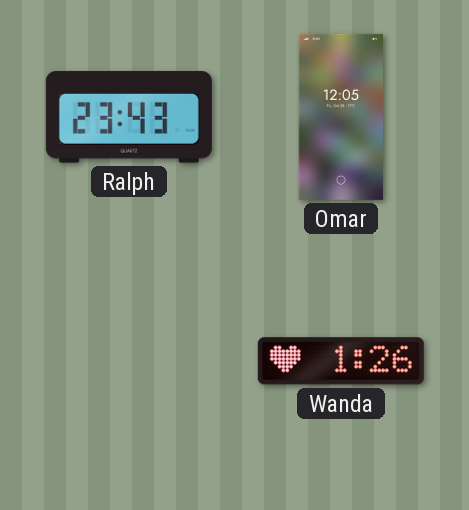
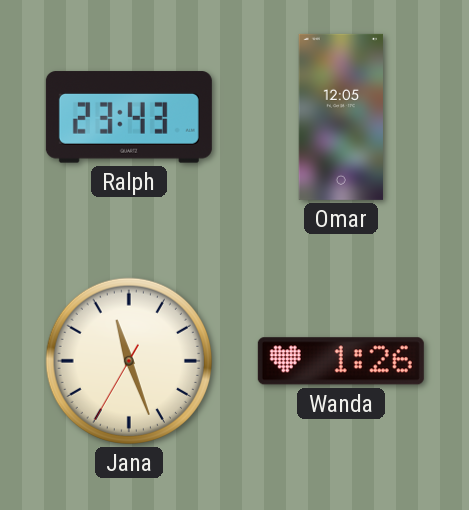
Jana: none -> 11:26 (129, 361)
